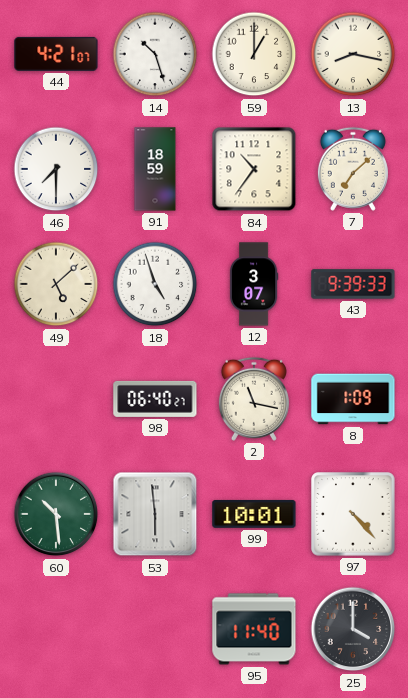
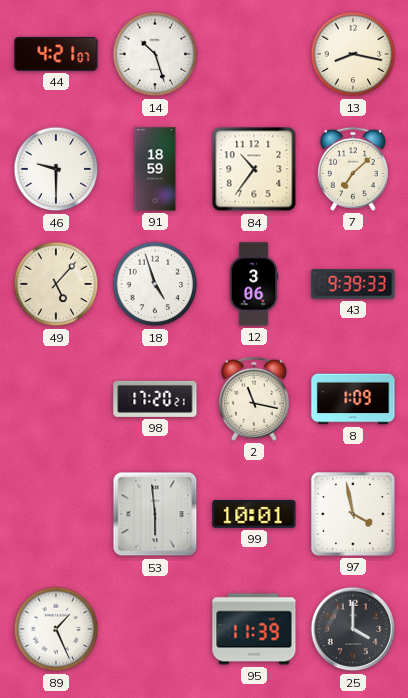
59: 1:00 -> none (254, 54)
46: 7:30 -> 9:30 (56, 169)
49: 5:08 -> 5:07 (56, 284)
12: 3:07 -> 3:06 (254, 284)
98: 06:40 -> 17:20 (155, 399)
60: 10:29 -> none (56, 514)
97: 4:23 -> 3:58 (353, 514)
89: none -> 1:26 (56, 629)
95: 11:40 -> 11:39 (254, 629)
